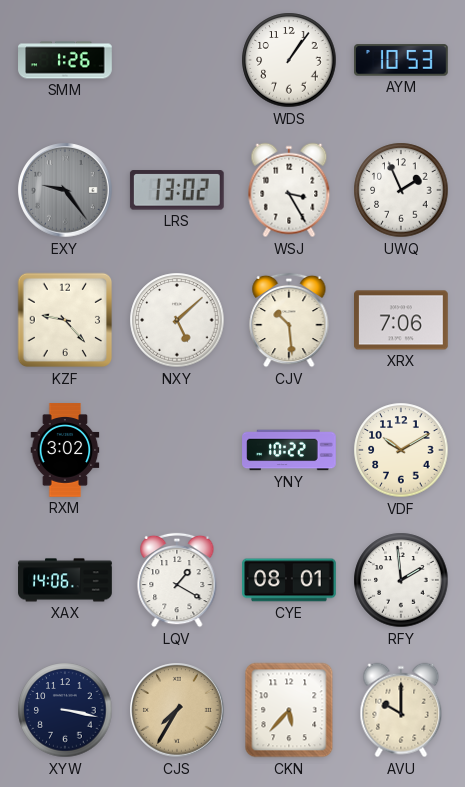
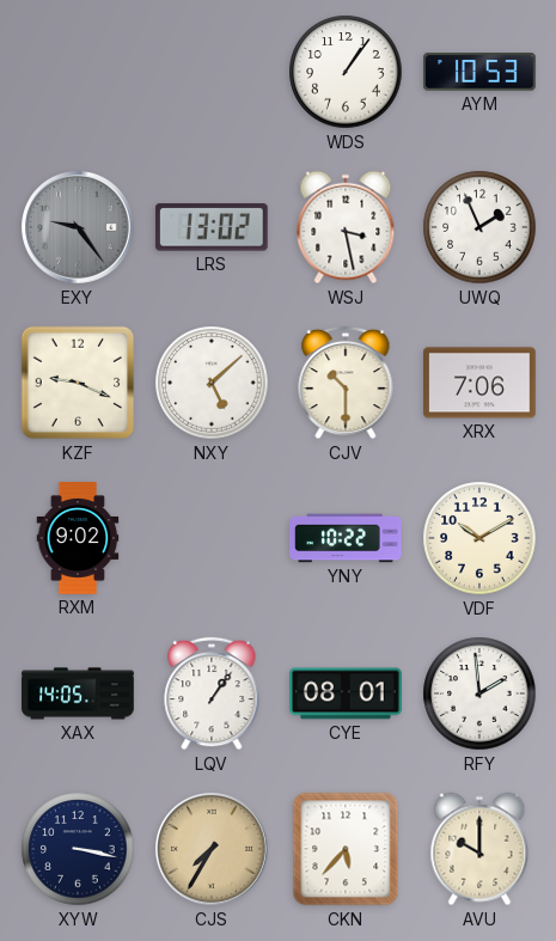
SMM: 1:26 -> none (65, 60)
WSJ: 3:25 -> 3:28 (346, 227)
KZF: 9:23 -> 9:19 (78, 383)
CJV: 10:29 -> 10:30 (346, 383)
RXM: 3:02 -> 9:02 (78, 538)
XAX: 14:06 -> 14:05 (78, 693)
LQV: 1:20 -> 1:06 (212, 693)
